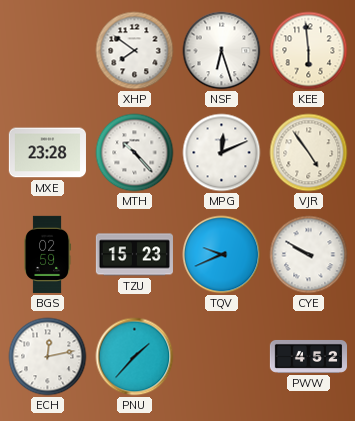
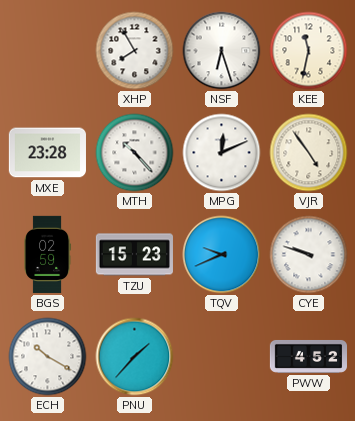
XHP: 7:51 -> 7:55 (135, 51)
KEE: 5:59 -> 11:32 (309, 51)
CYE: 9:50 -> 9:48 (309, 255)
ECH: 12:13 -> 10:20 (48, 357)
